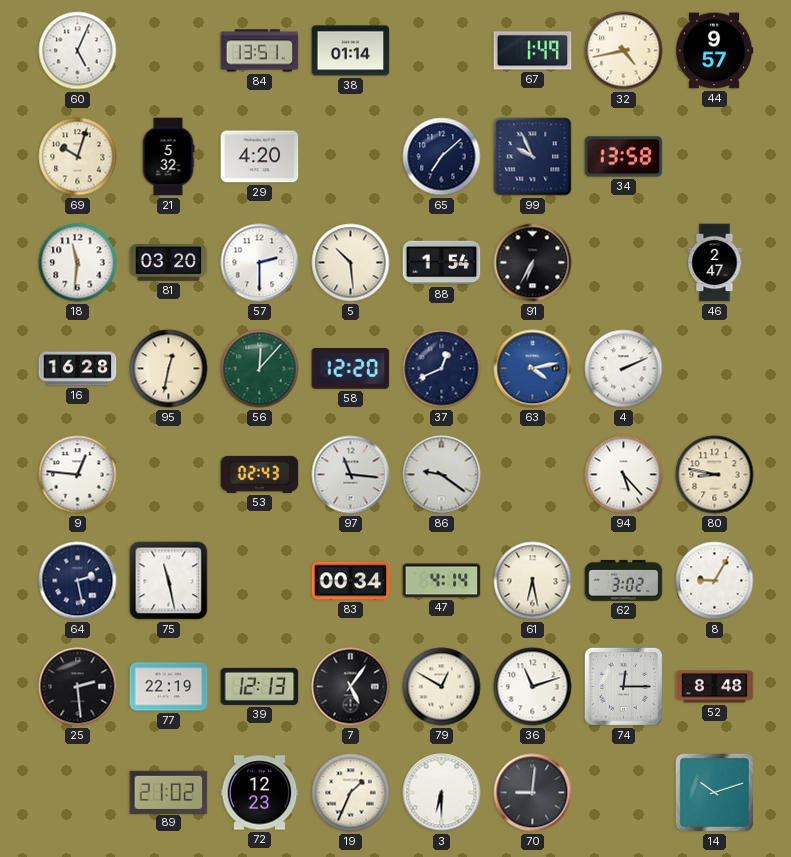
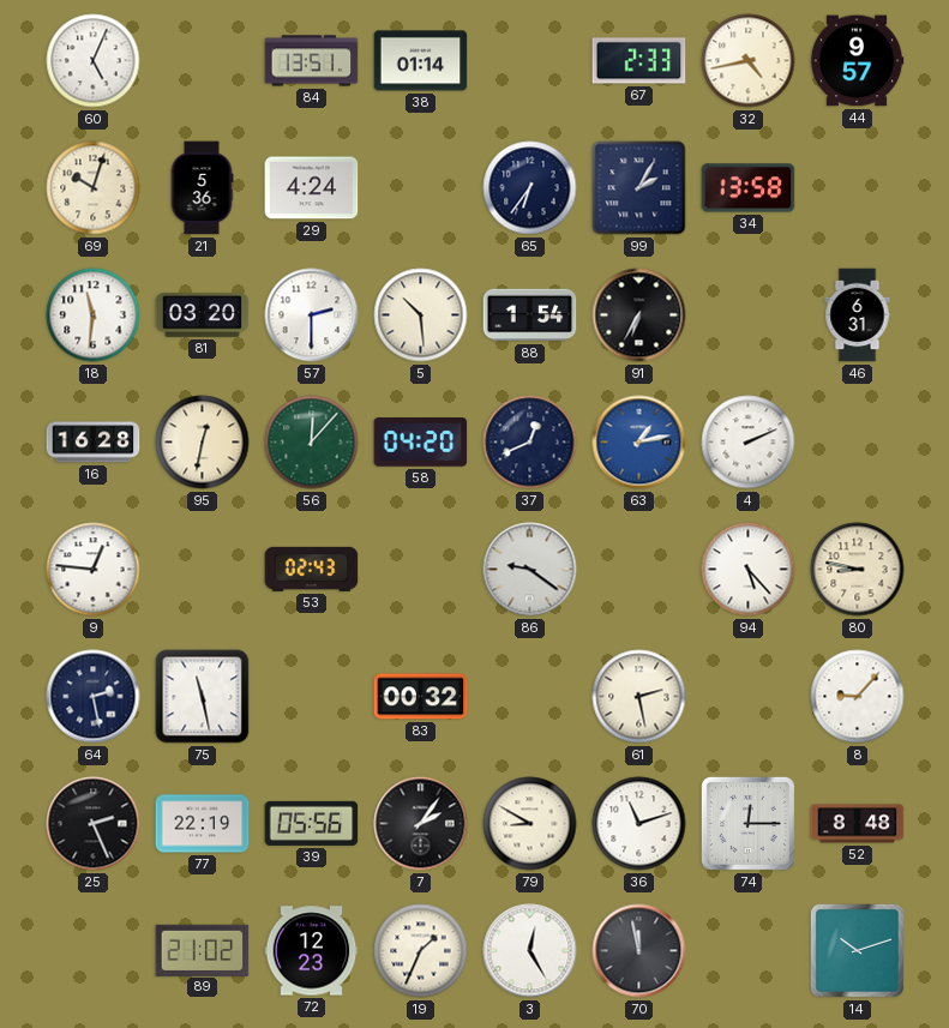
67: 1:49 -> 2:33 (639, 61)
21: 5:32 -> 5:36 (202, 188)
29: 4:20 -> 4:24 (312, 188)
65: 7:08 -> 6:36 (530, 188)
99: 9:56 -> 2:05 (639, 188)
46: 2:47 -> 6:31 (858, 315)
58: 12:20 -> 04:20 (421, 443)
63: 4:13 -> 1:13 (639, 443)
97: 11:16 -> none (351, 475)
83: 00:34 -> 00:32 (421, 697)
47: 4:14 -> none (442, 581)
61: 6:28 -> 2:28 (639, 697)
62: 3:02 -> none (624, 580)
8: 9:05 -> 9:07 (858, 697)
25: 2:29 -> 2:26 (94, 824)
39: 12:13 -> 05:56 (312, 823)
7: 5:06 -> 2:06 (421, 824)
79: 12:50 -> 8:50 (530, 824)
3: 6:30 -> 12:25 (530, 951)
70: 9:01 -> 11:58 (639, 951)
